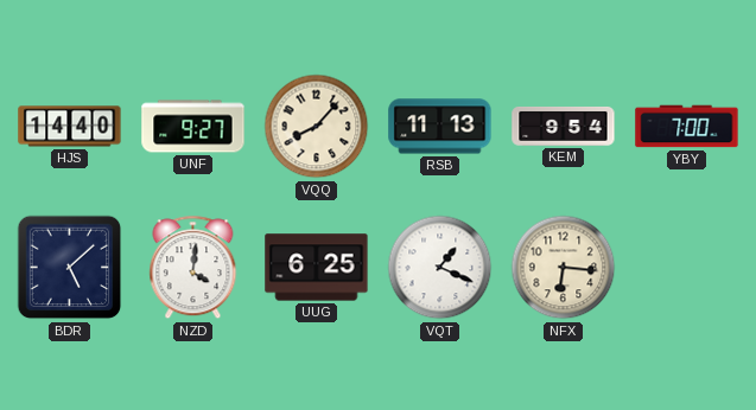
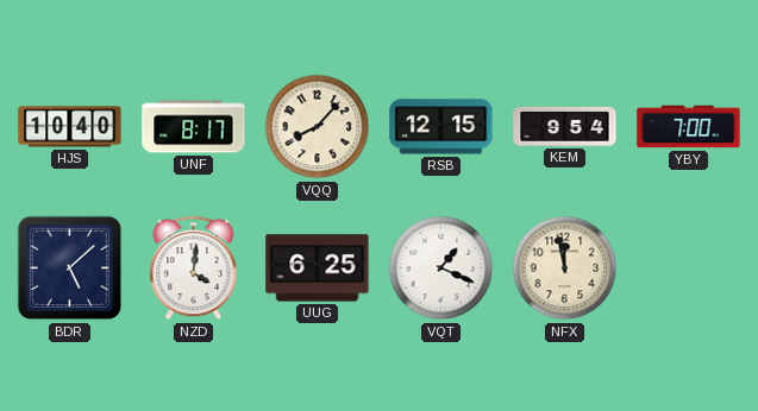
HJS: 14:40 -> 10:40 (70, 127)
UNF: 9:27 -> 8:17 (194, 127)
RSB: 11:13 -> 12:15 (441, 127)
NFX: 6:16 -> 11:58 (565, 268)
